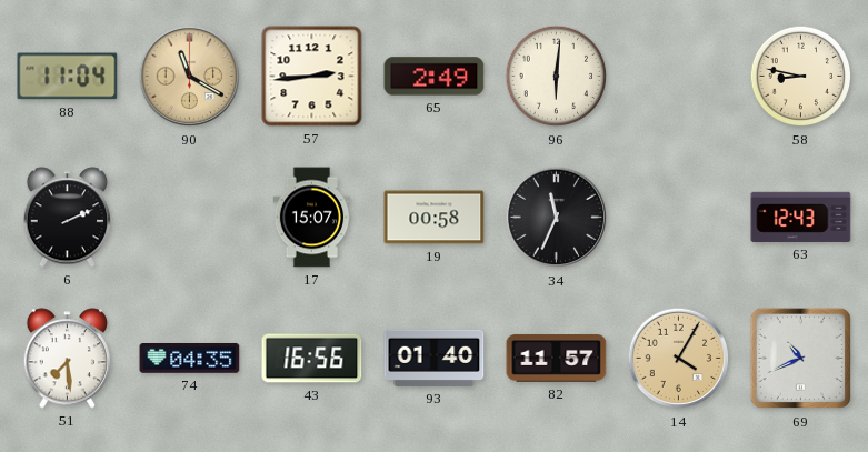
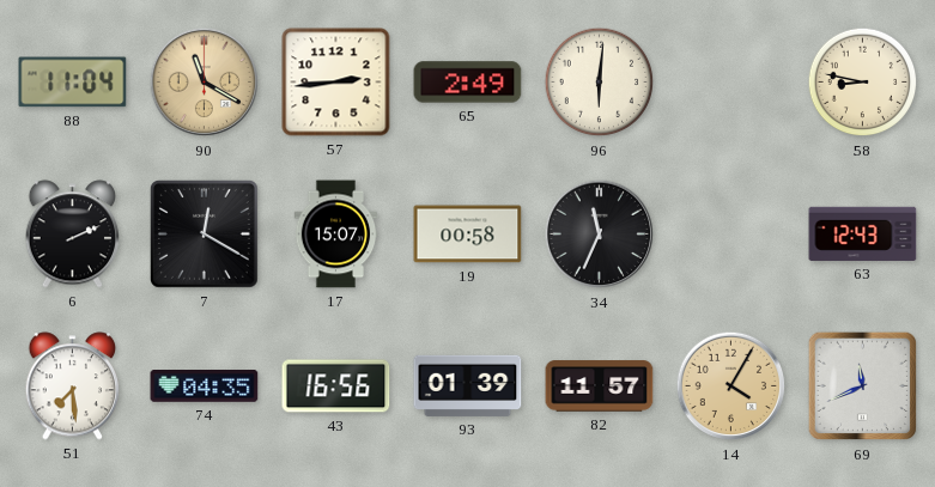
7: none -> 12:20 (204, 233)
93: 01:40 -> 01:39 (468, 385)
69: 10:41 -> 11:41 (863, 386)
